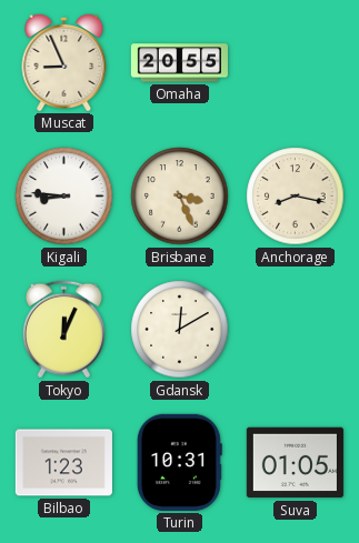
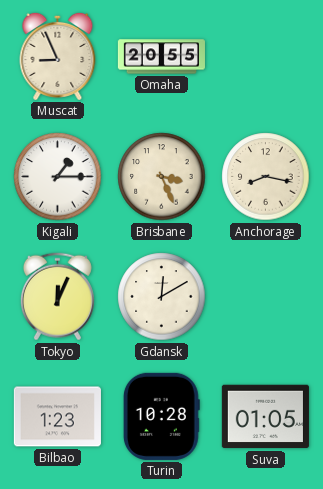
Kigali: 8:46 -> 1:15 (58, 177)
Turin: 10:31 -> 10:28 (161, 416)
